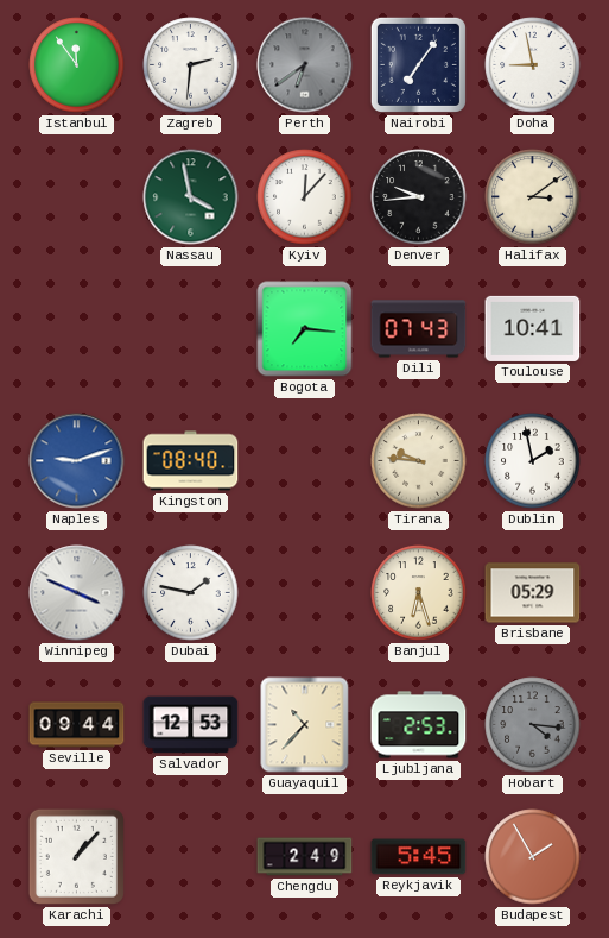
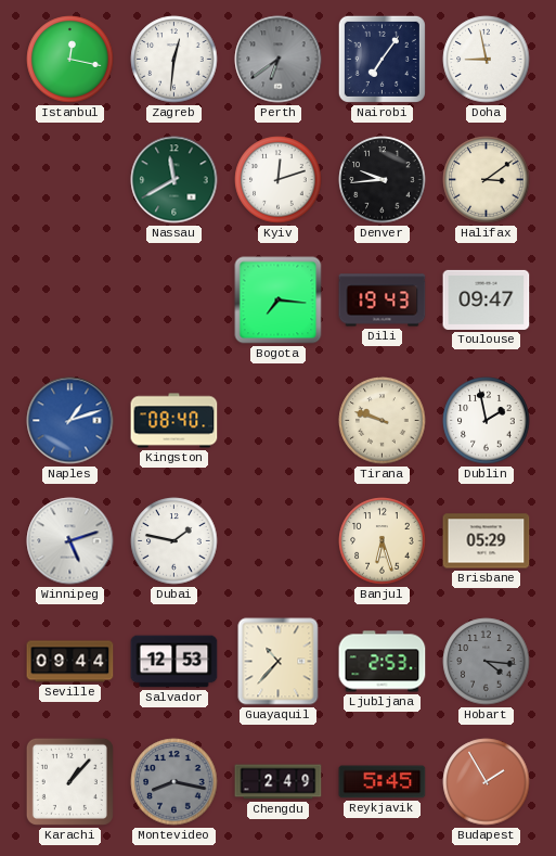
Istanbul: 11:54 -> 12:17 (70, 60)
Zagreb: 2:31 -> 12:31 (174, 60)
Nassau: 3:58 -> 11:40 (174, 180)
Kyiv: 12:07 -> 12:12 (279, 180)
Dili: 07:43 -> 19:43 (383, 301)
Toulouse: 10:41 -> 09:47 (487, 299)
Naples: 9:12 -> 1:12 (70, 421)
Tirana: 9:46 -> 9:48 (383, 421)
Winnipeg: 3:49 -> 5:12 (70, 541)
Montevideo: none -> 8:17 (174, 782)
